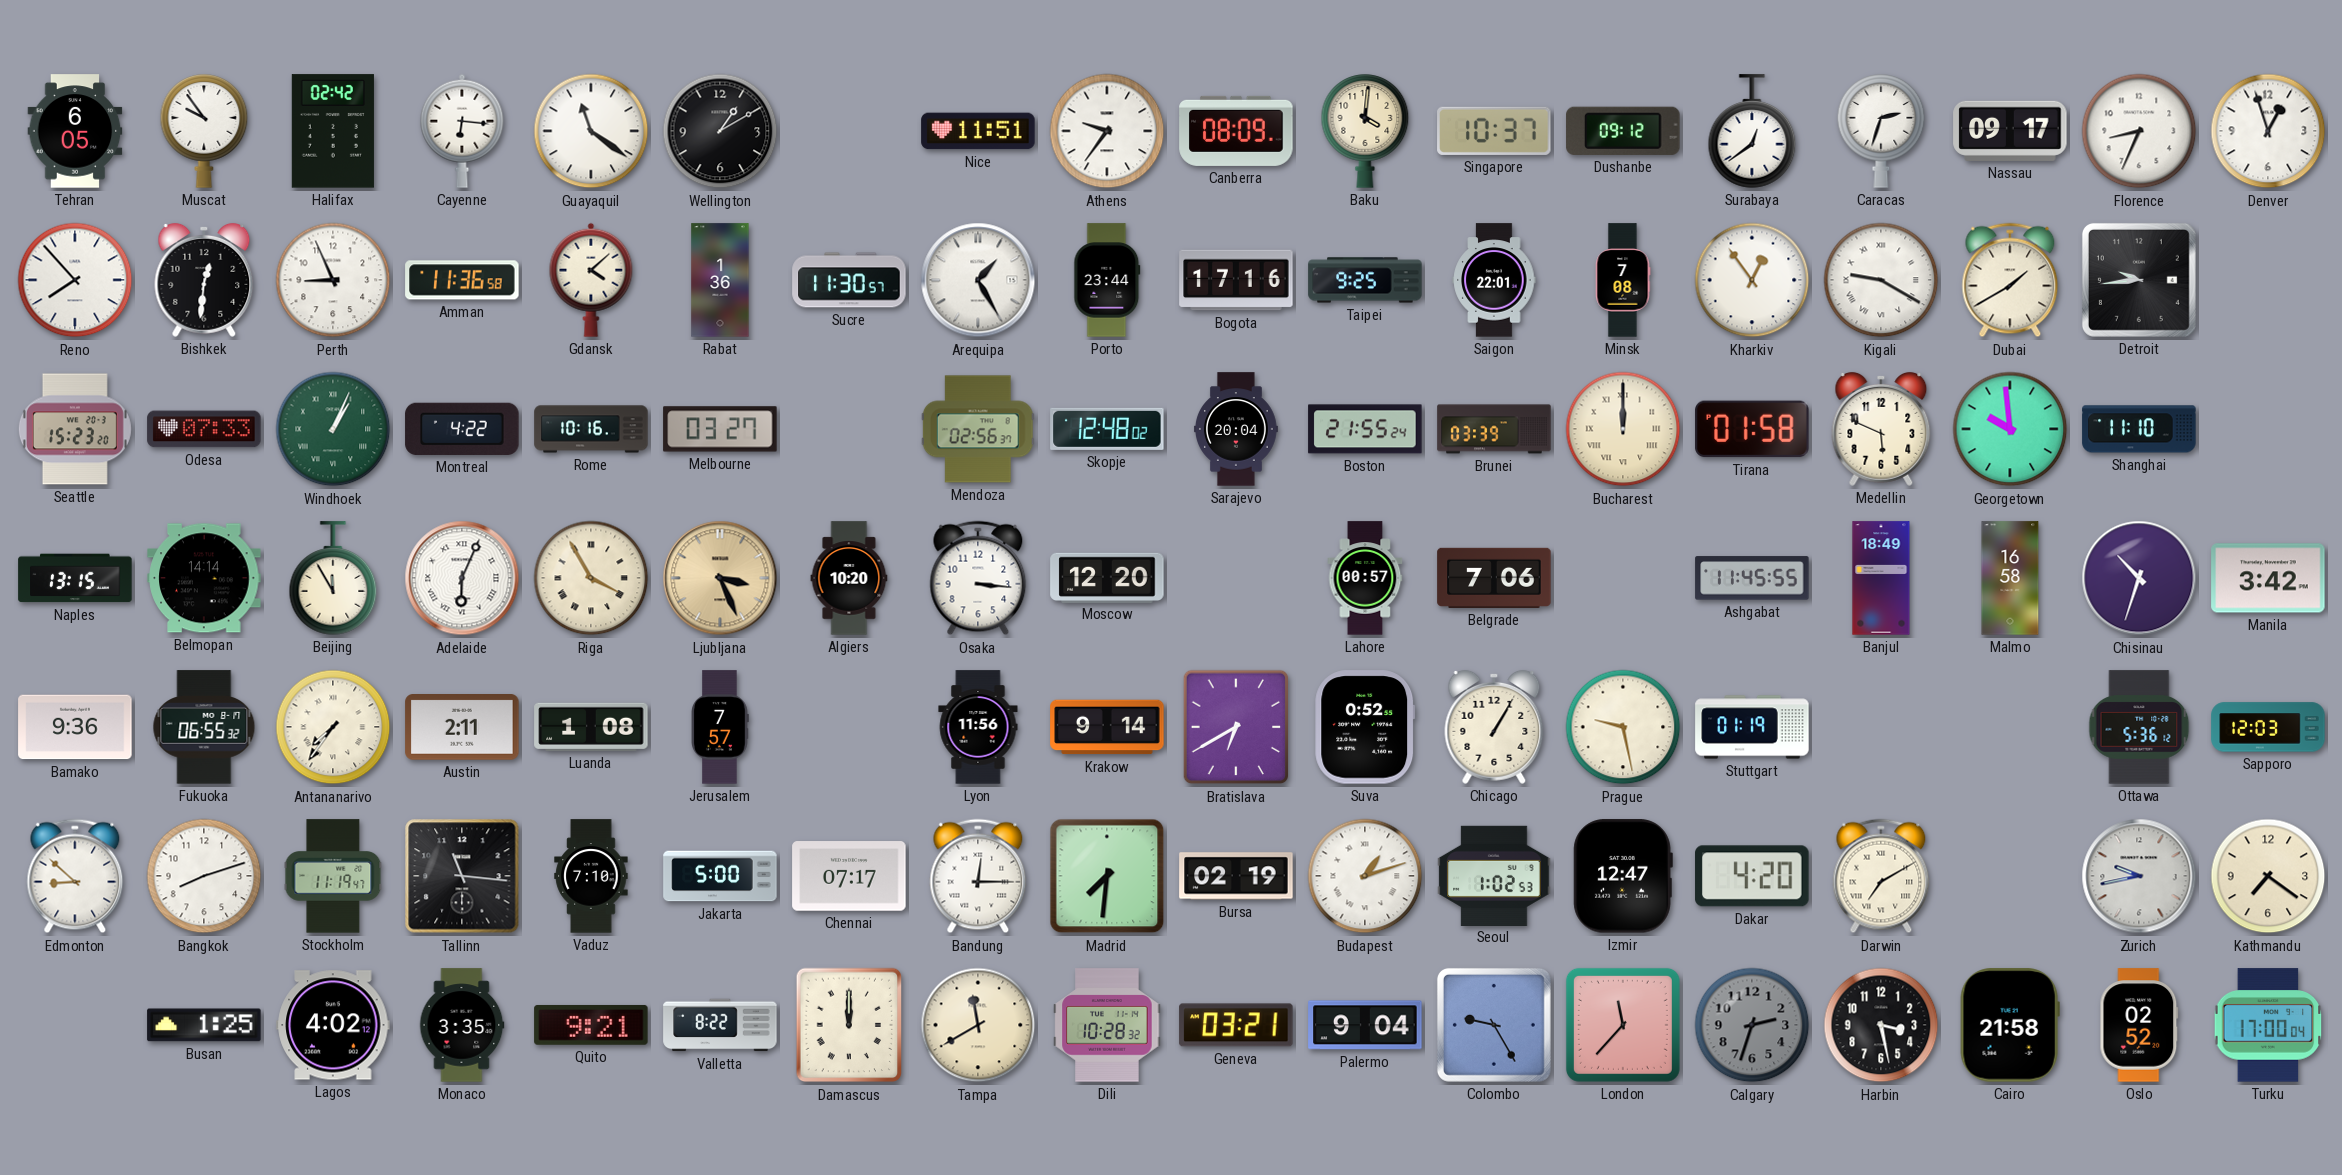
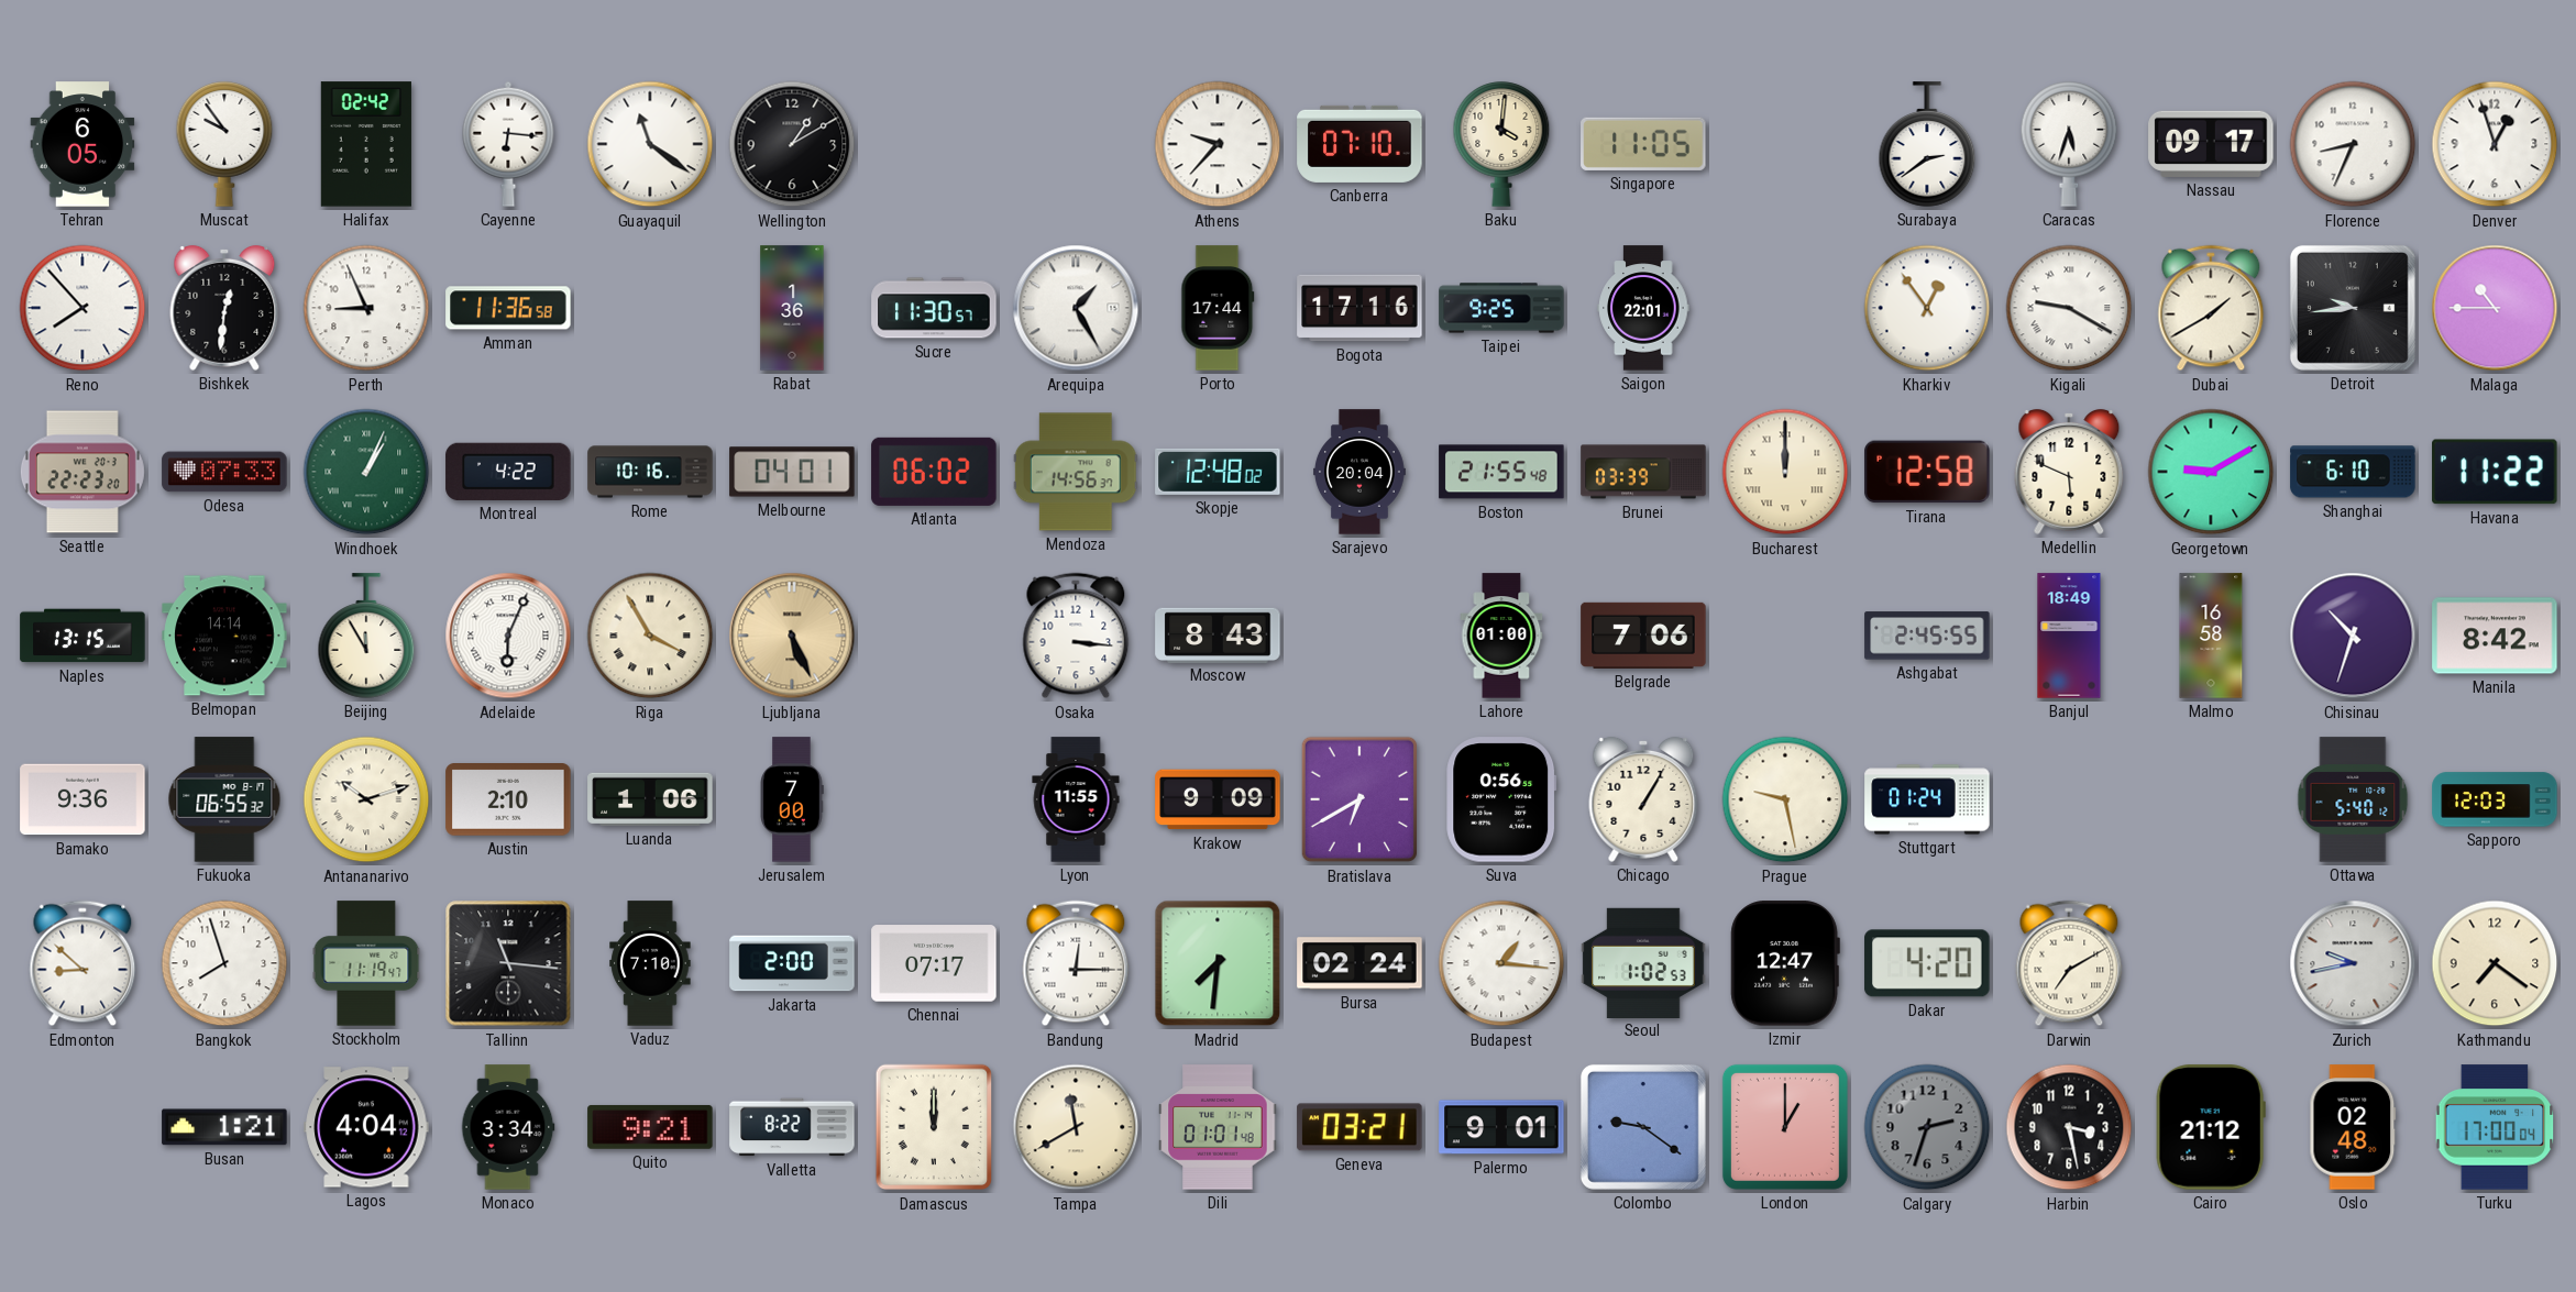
Nice: 11:51 -> none (978, 131)
Athens: 9:36 -> 9:37 (1218, 144)
Canberra: 08:09 -> 07:10 (1359, 144)
Singapore: 10:37 -> 11:05 (1643, 144)
Dushanbe: 09:12 -> none (1623, 131)
Surabaya: 12:39 -> 2:39 (1927, 144)
Caracas: 2:33 -> 5:33 (2069, 144)
Gdansk: 4:08 -> none (591, 280)
Porto: 23:44 -> 17:44 (1218, 308)
Minsk: 7:08 -> none (1623, 280)
Malaga: none -> 10:45 (2495, 308)
Seattle: 15:23 -> 22:23 (82, 472)
Melbourne: 03:27 -> 04:01 (792, 472)
Atlanta: none -> 06:02 (934, 472)
Mendoza: 02:56 -> 14:56 (1076, 472)
Boston: 21:55:24 -> 21:55:48 (1501, 472)
Tirana: 01:58 -> 12:58 (1927, 472)
Georgetown: 9:59 -> 9:10 (2211, 472)
Shanghai: 11:10 -> 6:10 (2353, 472)
Havana: none -> 11:22 (2495, 472)
Ljubljana: 3:26 -> 5:26 (792, 636)
Algiers: 10:20 -> none (849, 578)
Moscow: 12:20 -> 8:43 (1218, 634)
Lahore: 00:57 -> 01:00 (1501, 636)
Ashgabat: 11:45 -> 2:45 (1927, 636)
Manila: 3:42 -> 8:42 (2495, 636)
Antananarivo: 7:36 -> 10:12 (366, 799)
Austin: 2:11 -> 2:10 (508, 800)
Luanda: 1:08 -> 1:06 (650, 799)
Jerusalem: 7:57 -> 7:00 (792, 799)
Lyon: 11:56 -> 11:55 (1076, 799)
Krakow: 9:14 -> 9:09 (1218, 799)
Suva: 0:52 -> 0:56 (1501, 799)
Stuttgart: 01:19 -> 01:24 (1927, 799)
Ottawa: 5:36 -> 5:40 (2353, 799)
Bangkok: 8:12 -> 7:57 (224, 963)
Jakarta: 5:00 -> 2:00 (792, 963)
Bursa: 02:19 -> 02:24 (1359, 963)
Budapest: 1:12 -> 1:16 (1501, 963)
Busan: 1:25 -> 1:21 (224, 1127)
Lagos: 4:02 -> 4:04 (366, 1127)
Monaco: 3:35 -> 3:34 (508, 1127)
Dili: 10:28 -> 01:01 (1218, 1127)
Palermo: 9:04 -> 9:01 (1501, 1127)
Colombo: 9:25 -> 9:21 (1643, 1127)
London: 11:37 -> 1:00 (1785, 1127)
Cairo: 21:58 -> 21:12 (2211, 1127)
Oslo: 02:52 -> 02:48 (2353, 1127)
